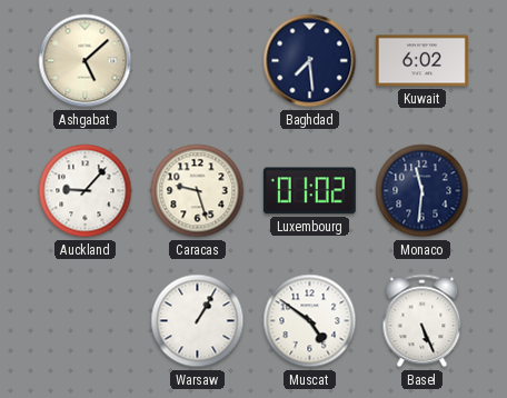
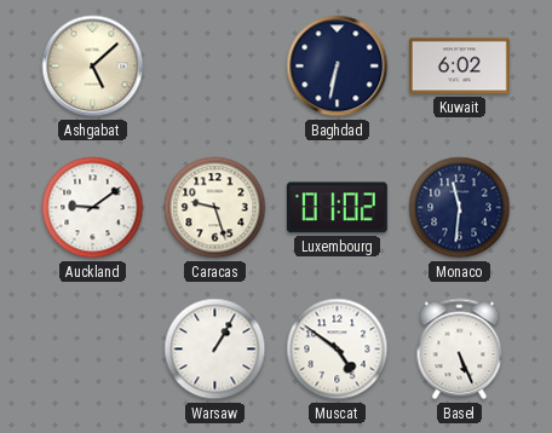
Baghdad: 7:29 -> 6:32 (338, 67)
Auckland: 9:07 -> 9:09 (93, 208)
